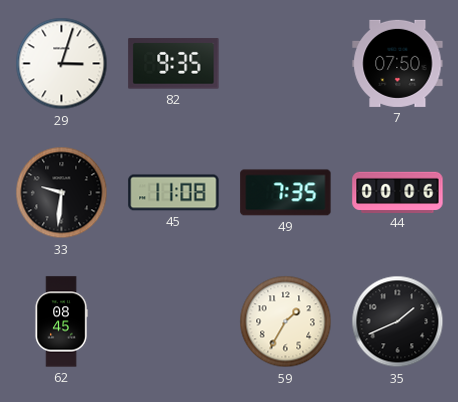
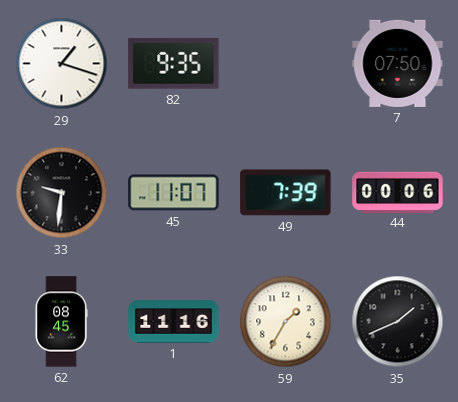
29: 3:03 -> 1:18 (62, 64)
45: 11:08 -> 11:07 (174, 193)
49: 7:35 -> 7:39 (286, 193)
1: none -> 11:16 (174, 322)
